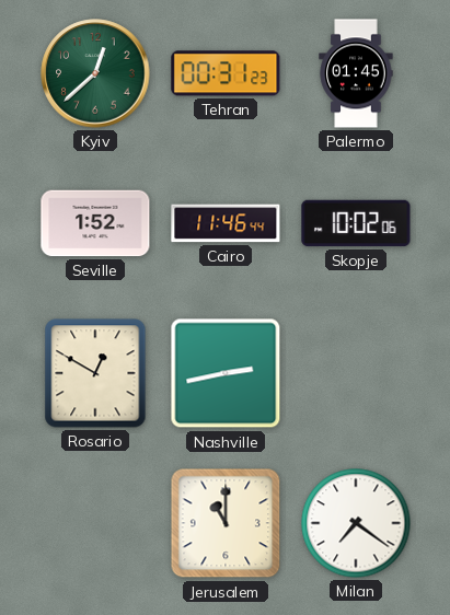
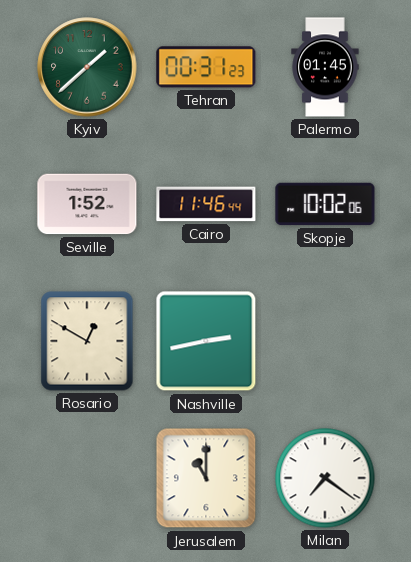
Kyiv: 12:38 -> 1:38 (87, 67)
